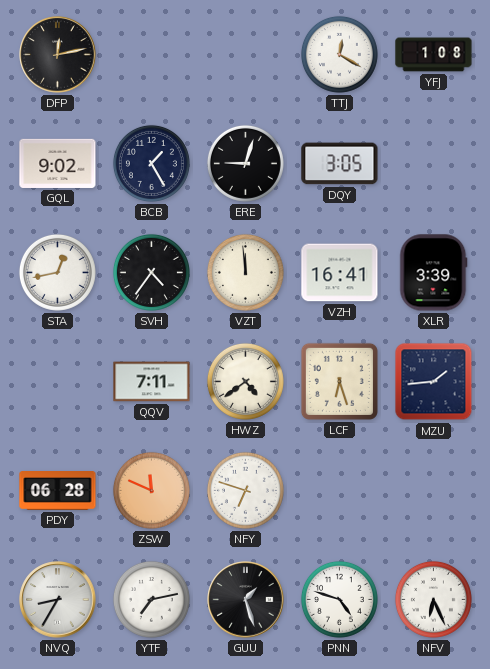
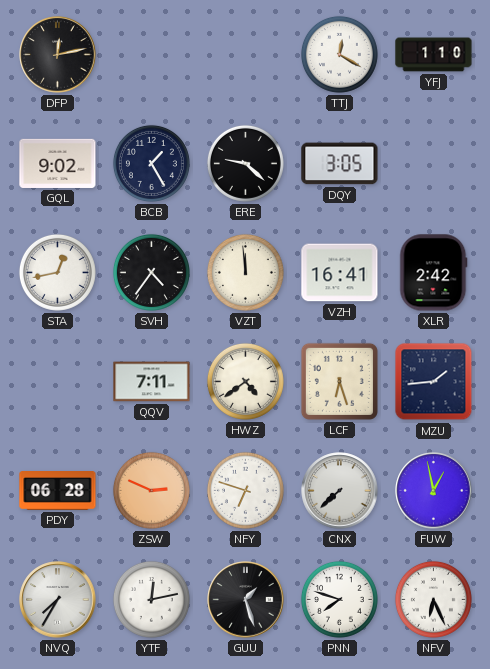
YFJ: 1:08 -> 1:10 (434, 55)
ERE: 9:03 -> 9:22 (245, 163)
XLR: 3:39 -> 2:42 (434, 273)
ZSW: 11:49 -> 2:49 (151, 490)
CNX: none -> 7:38 (340, 491)
FUW: none -> 12:58 (434, 491)
NVQ: 8:35 -> 7:35 (58, 600)
YTF: 7:13 -> 12:13 (151, 599)
PNN: 4:48 -> 7:48 (339, 599)
